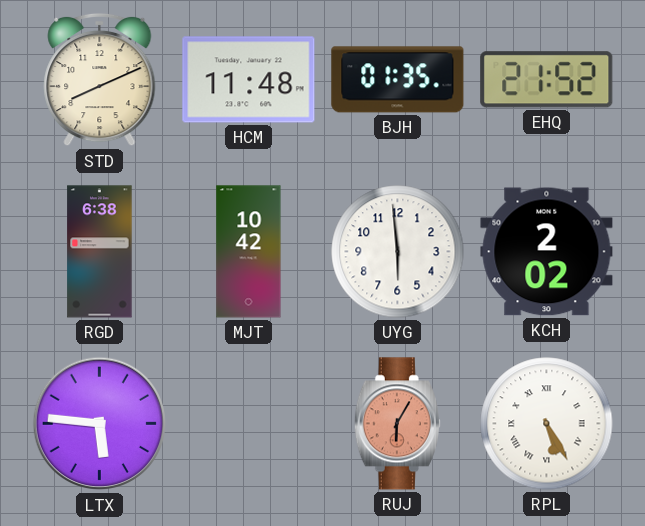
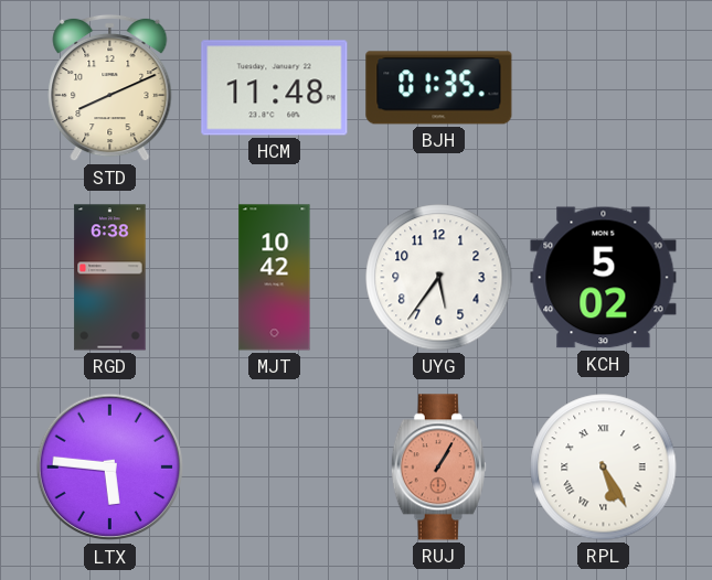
EHQ: 21:52 -> none (547, 80)
UYG: 5:59 -> 5:36 (439, 278)
KCH: 2:02 -> 5:02 (604, 278)
RUJ: 6:05 -> 1:05 (438, 468)
